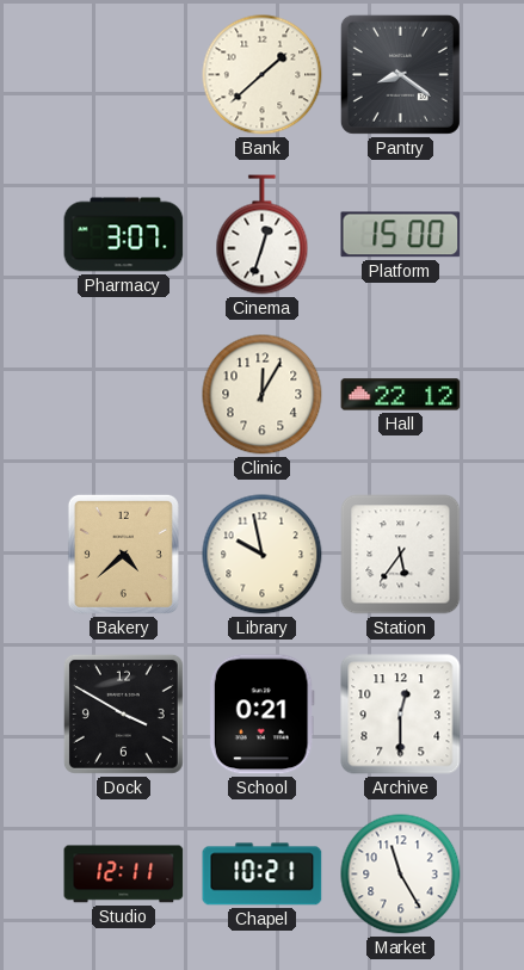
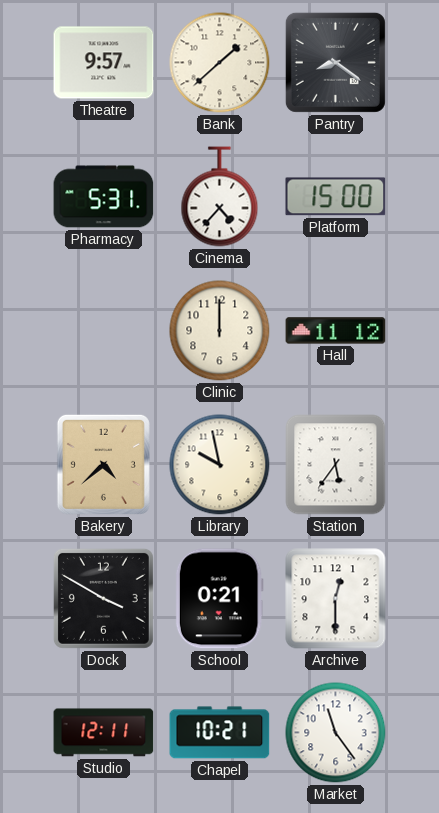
Theatre: none -> 9:57 (104, 63)
Pharmacy: 3:07 -> 5:31 (104, 197)
Cinema: 12:33 -> 4:37 (220, 197)
Clinic: 12:05 -> 12:00 (220, 331)
Hall: 22:12 -> 11:12 (336, 331)
Market: 11:25 -> 11:24 (336, 733)
